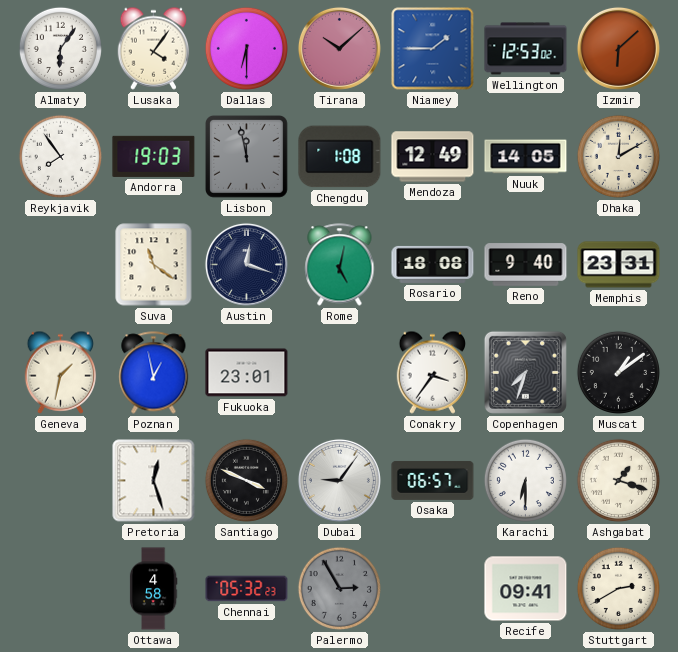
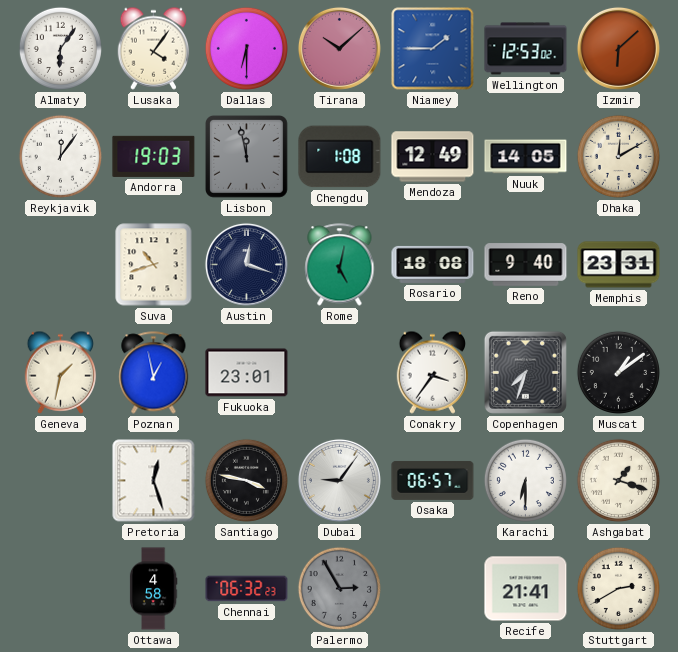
Reykjavik: 7:54 -> 12:06 (60, 156)
Suva: 11:21 -> 10:42 (154, 265)
Santiago: 3:49 -> 3:47 (246, 480)
Chennai: 05:32 -> 06:32 (247, 589)
Recife: 09:41 -> 21:41 (526, 589)
